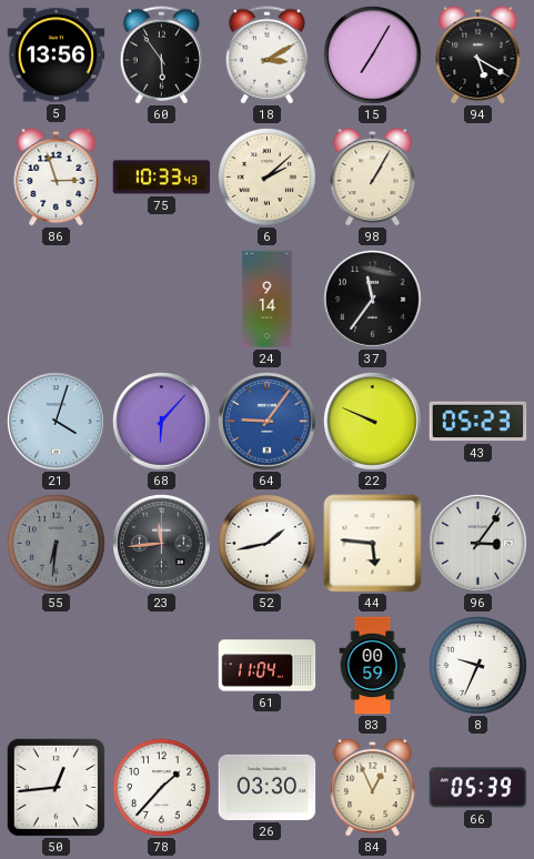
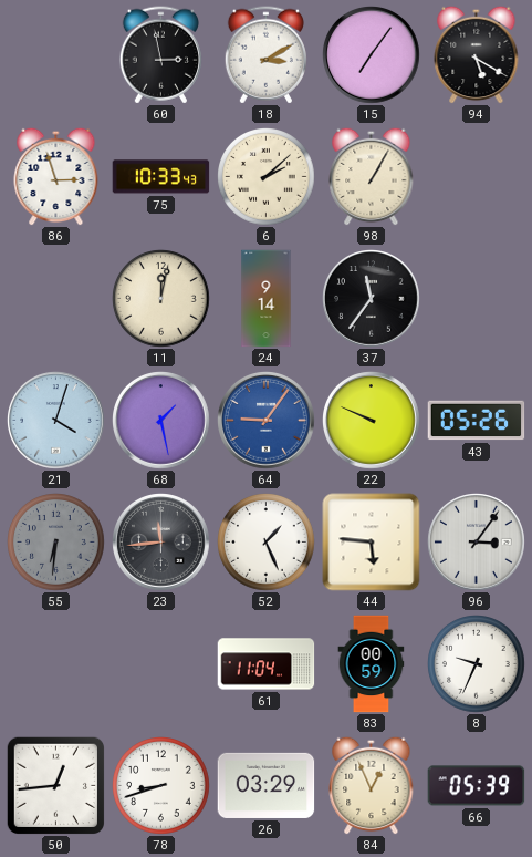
5: 13:56 -> none (57, 55)
60: 5:54 -> 2:58 (160, 55)
15: 7:05 -> 7:06 (372, 55)
11: none -> 12:02 (161, 299)
68: 6:07 -> 1:28 (161, 421)
43: 05:23 -> 05:26 (477, 421)
52: 1:43 -> 1:26 (267, 543)
78: 1:37 -> 8:42 (161, 786)
26: 03:30 -> 03:29 (267, 785)
